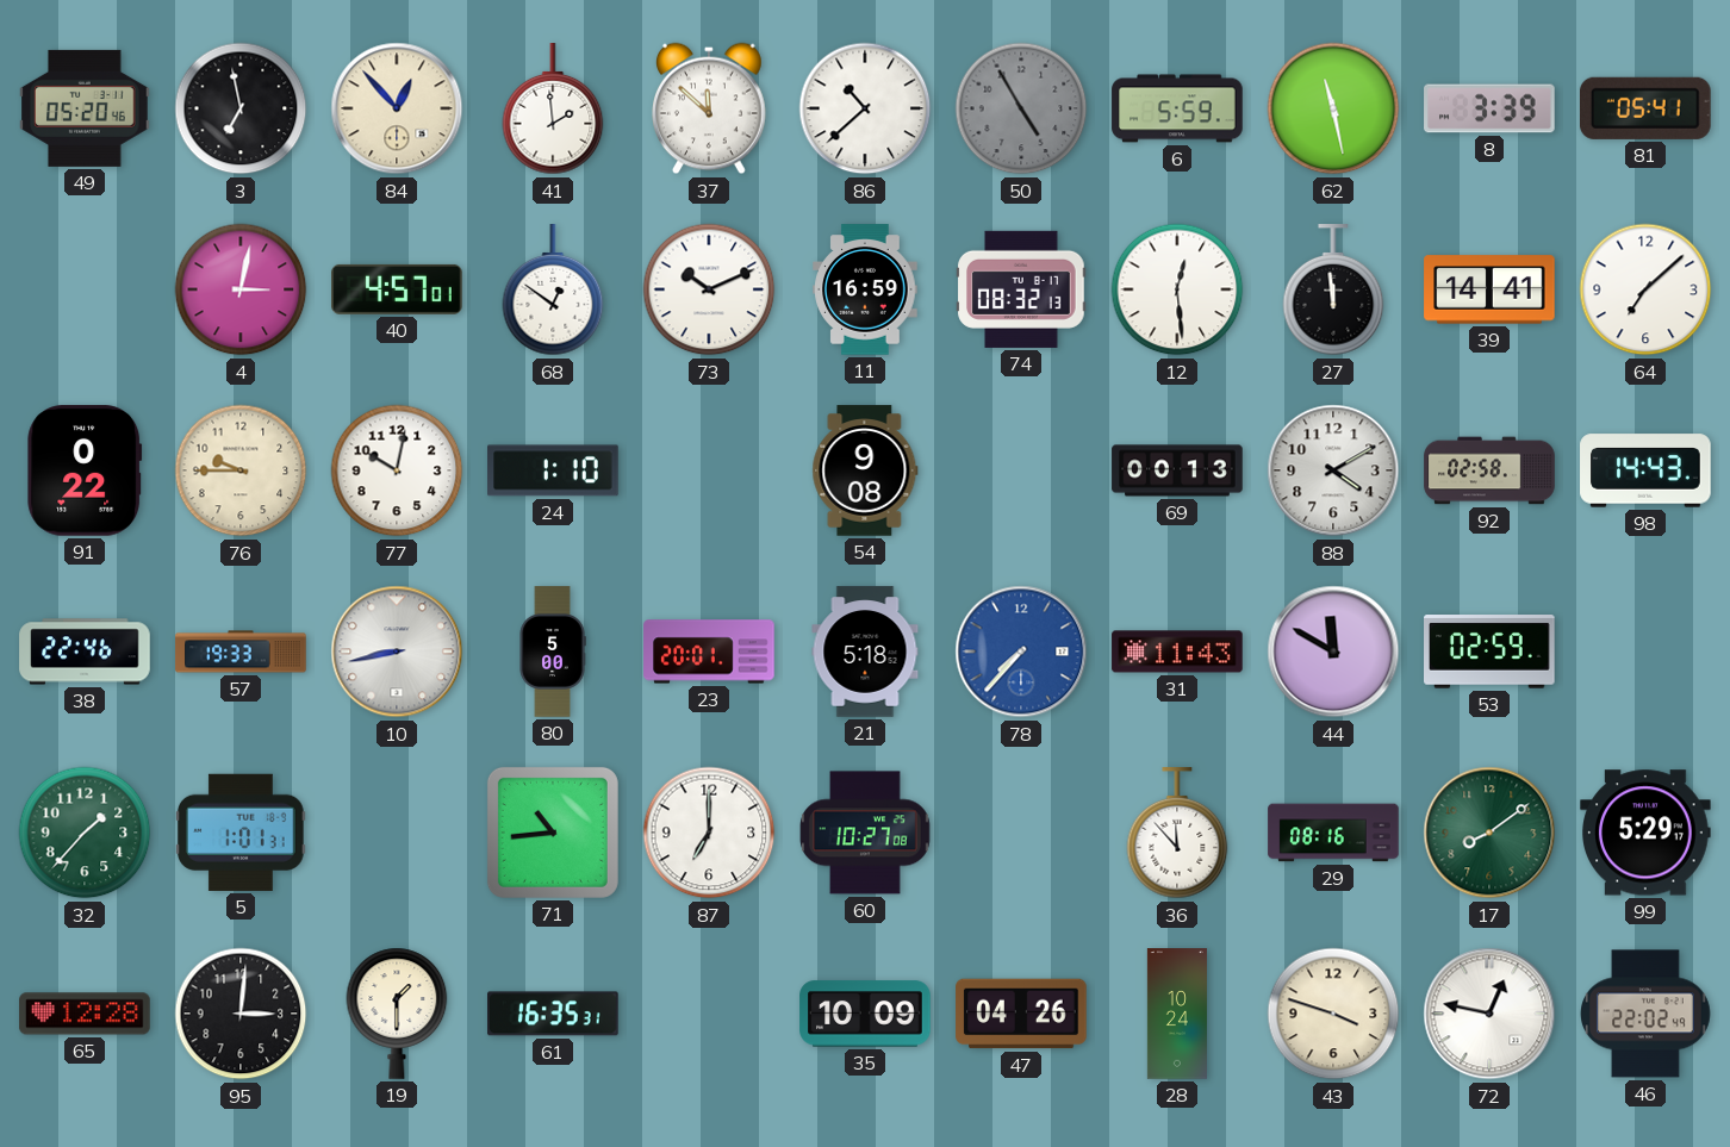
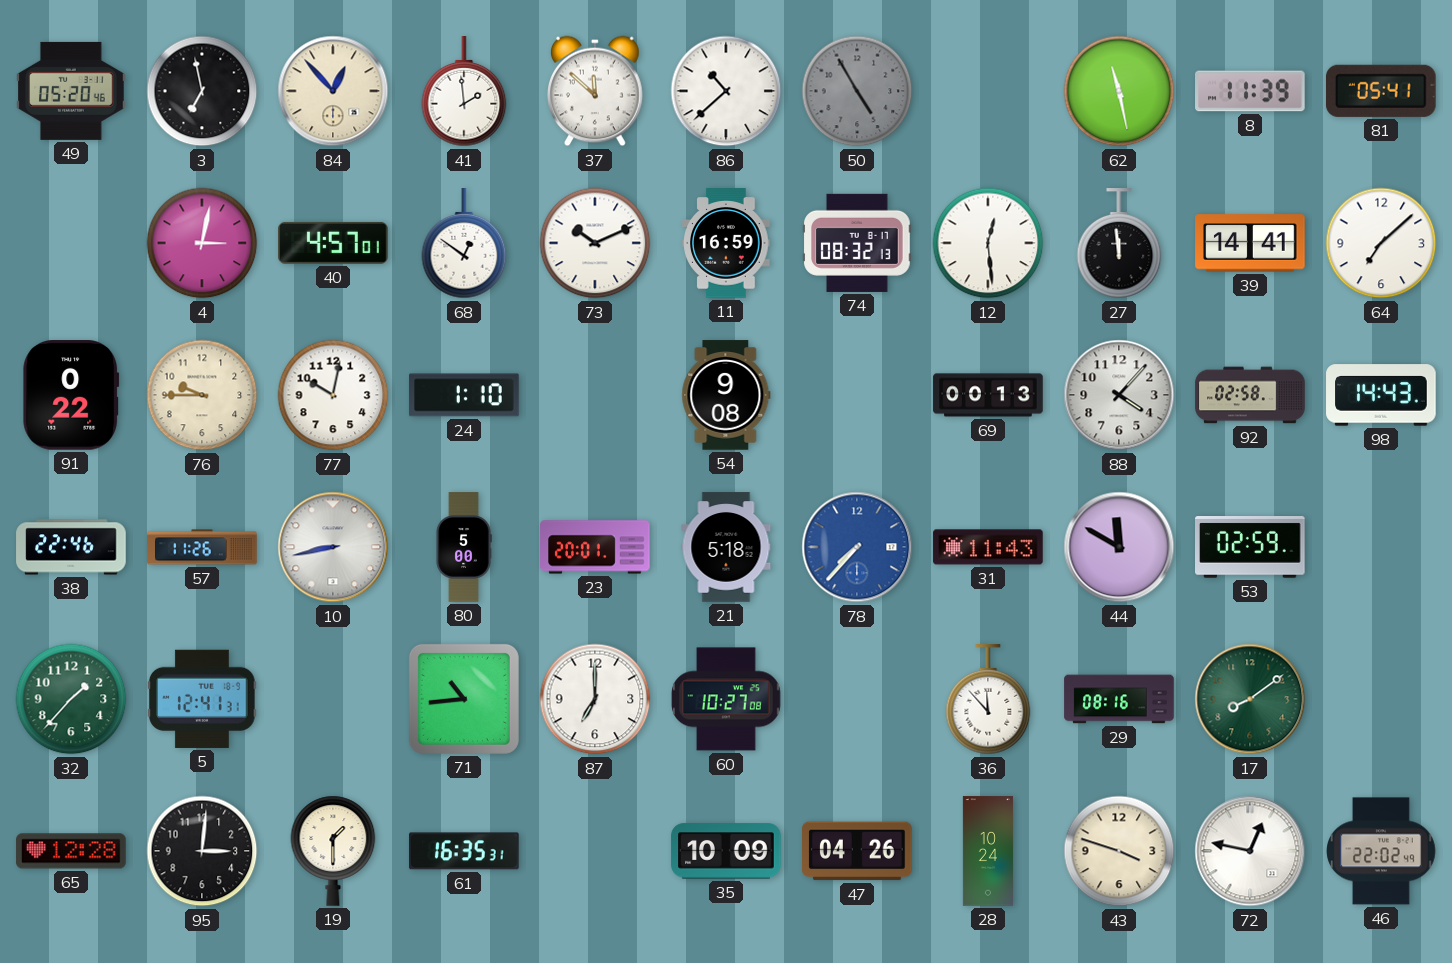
6: 5:59 -> none (1177, 108)
8: 3:39 -> 11:39 (1250, 91)
88: 4:10 -> 4:07 (1119, 395)
57: 19:33 -> 11:26 (202, 547)
5: 1:01 -> 12:41 (202, 699)
99: 5:29 -> none (1645, 833)
